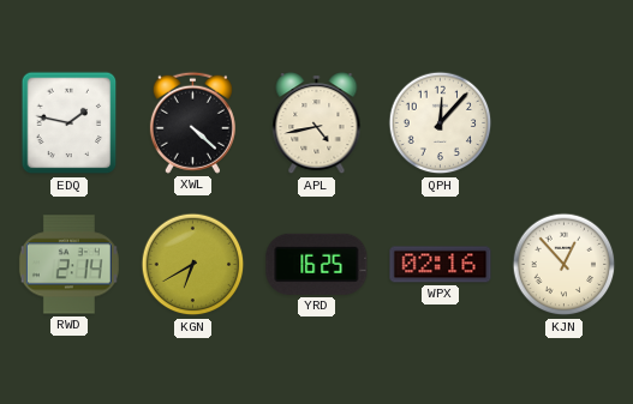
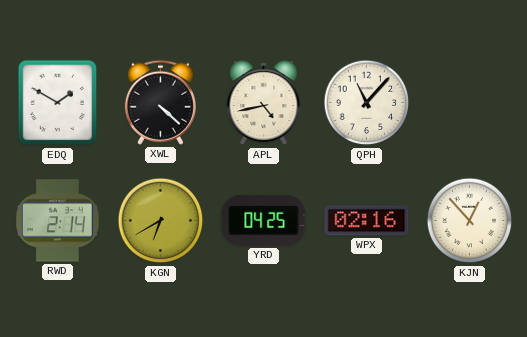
EDQ: 1:47 -> 1:50 (58, 103)
QPH: 12:07 -> 11:07 (367, 103)
YRD: 16:25 -> 04:25 (264, 220)
